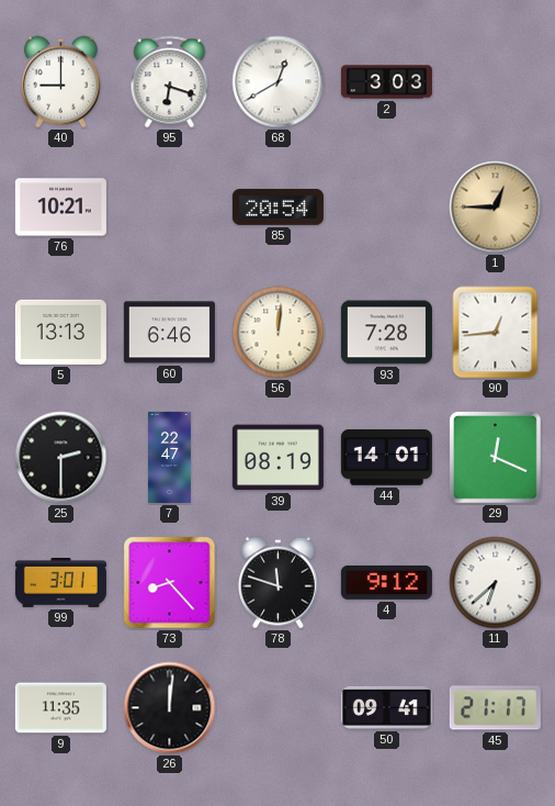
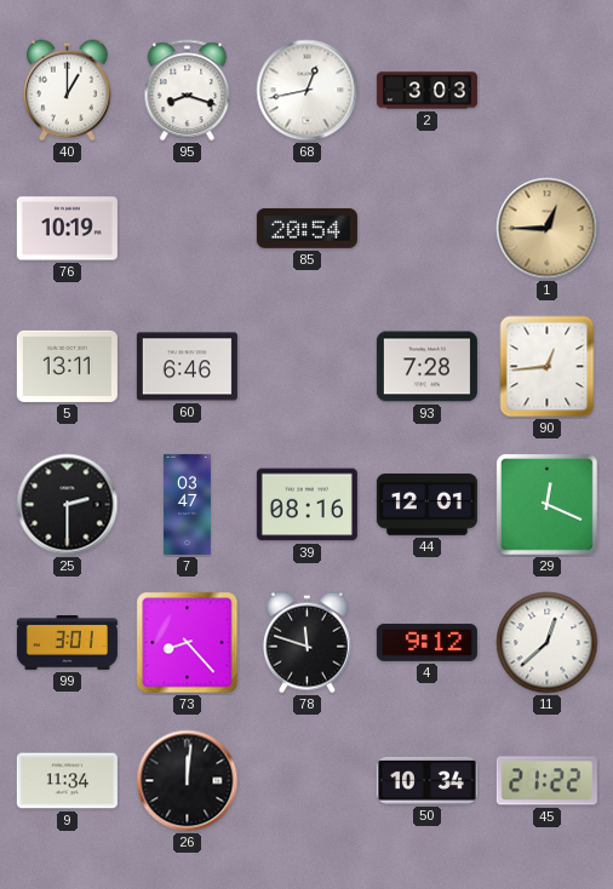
40: 9:00 -> 1:00 (68, 91)
95: 6:18 -> 8:18 (188, 91)
68: 12:40 -> 12:43 (308, 91)
76: 10:21 -> 10:19 (67, 229)
5: 13:13 -> 13:11 (67, 366)
56: 12:01 -> none (279, 333)
7: 22:47 -> 03:47 (188, 504)
39: 08:19 -> 08:16 (306, 505)
44: 14:01 -> 12:01 (426, 504)
11: 6:38 -> 12:38 (548, 643)
9: 11:35 -> 11:34 (67, 781)
50: 09:41 -> 10:34 (426, 780)
45: 21:17 -> 21:22 (546, 781)
